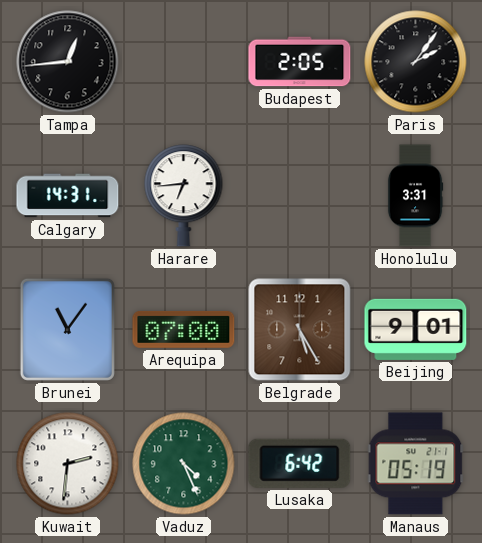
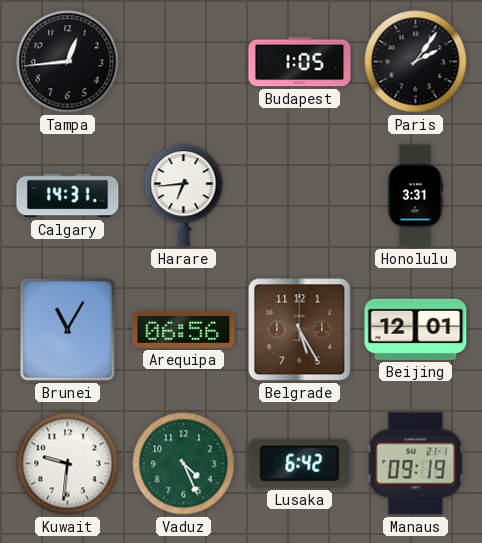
Budapest: 2:05 -> 1:05 (300, 62)
Brunei: 11:06 -> 11:05 (67, 329)
Arequipa: 07:00 -> 06:56 (184, 329)
Beijing: 9:01 -> 12:01 (416, 329)
Kuwait: 2:31 -> 9:31 (68, 464)
Manaus: 05:19 -> 09:19 (416, 464)
